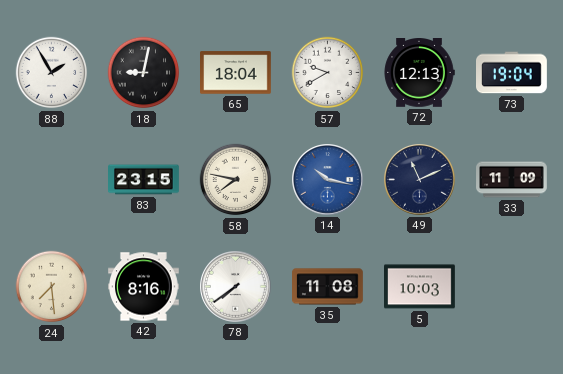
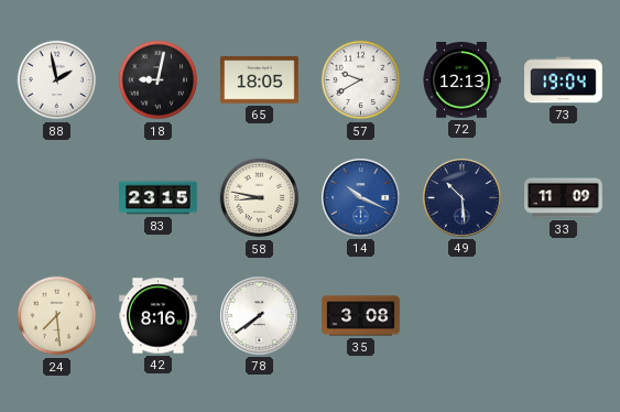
88: 1:55 -> 1:58 (57, 80)
65: 18:04 -> 18:05 (260, 80)
58: 7:47 -> 8:47 (260, 198)
14: 10:17 -> 10:19 (361, 198)
49: 11:11 -> 10:29 (463, 198)
35: 11:08 -> 3:08 (361, 316)
5: 10:03 -> none (420, 287)
